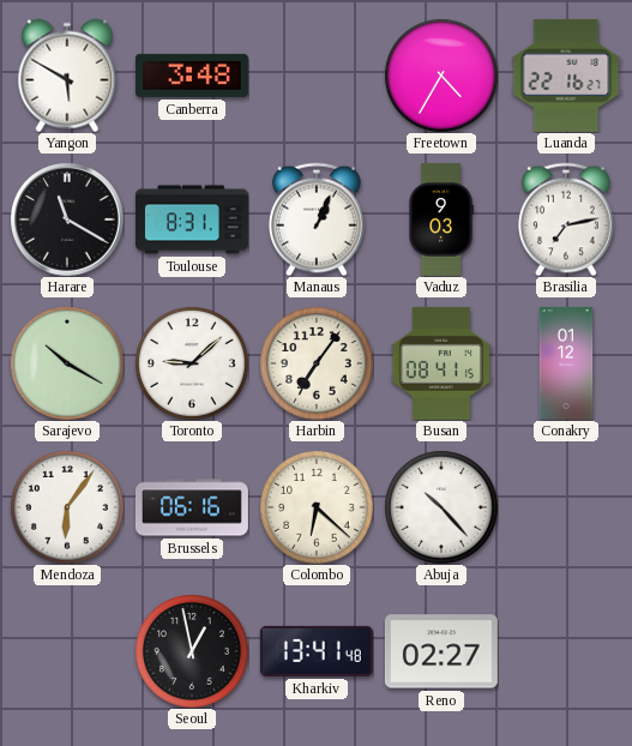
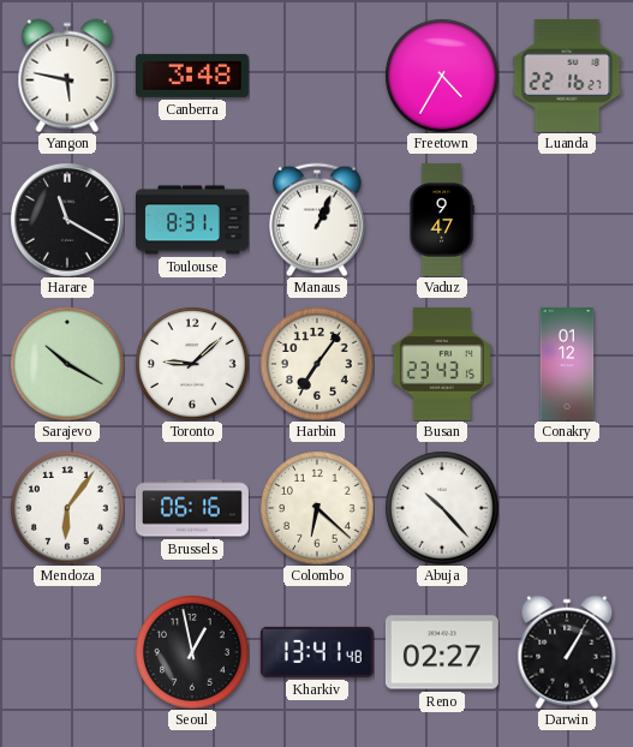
Yangon: 5:50 -> 5:47 (67, 76)
Vaduz: 9:03 -> 9:47 (442, 220)
Brasilia: 7:13 -> none (566, 219)
Busan: 08:41 -> 23:43 (442, 364)
Darwin: none -> 1:05 (567, 652)
